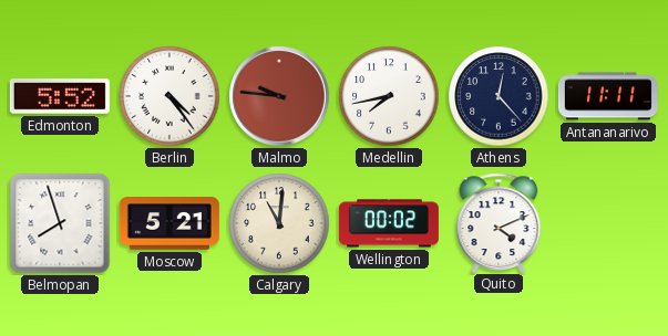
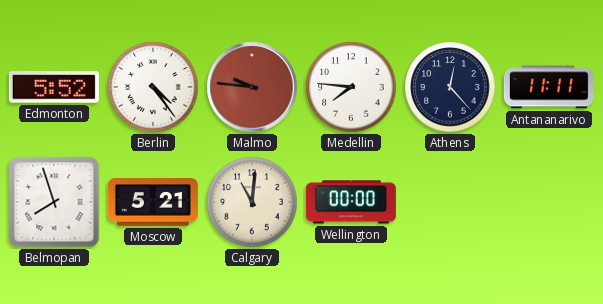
Medellin: 7:43 -> 7:46 (351, 87)
Wellington: 00:02 -> 00:00 (351, 202)
Quito: 4:11 -> none (499, 222)
